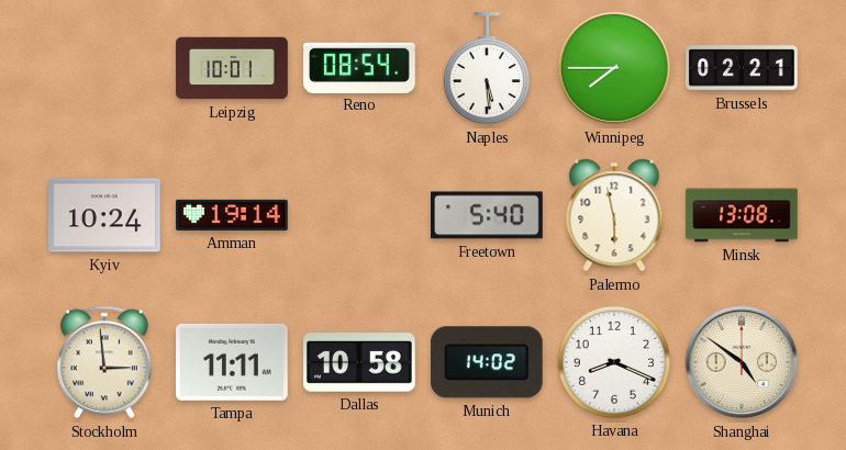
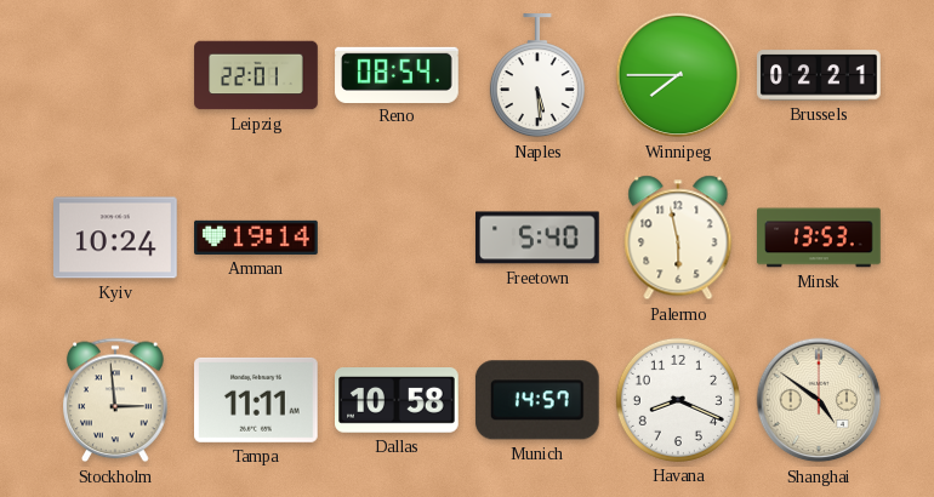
Leipzig: 10:01 -> 22:01 (256, 75)
Minsk: 13:08 -> 13:53 (819, 238)
Munich: 14:02 -> 14:57 (537, 400)
